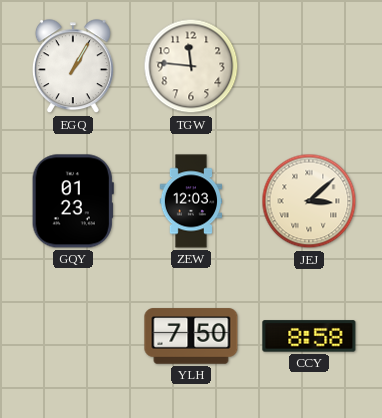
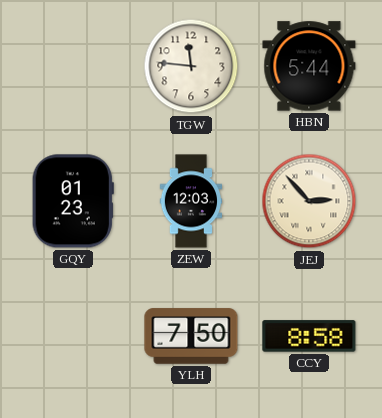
EGQ: 1:05 -> none (73, 67)
HBN: none -> 5:44 (309, 66)
JEJ: 3:08 -> 2:53 (309, 201)
